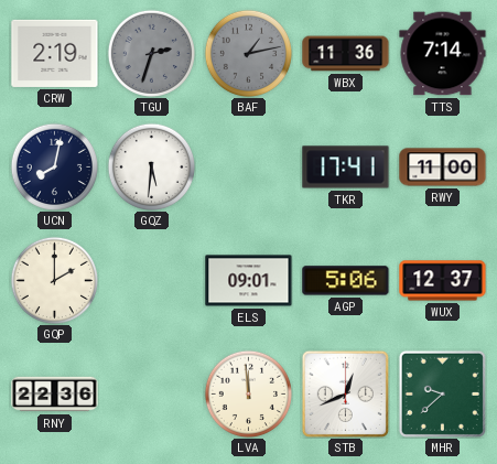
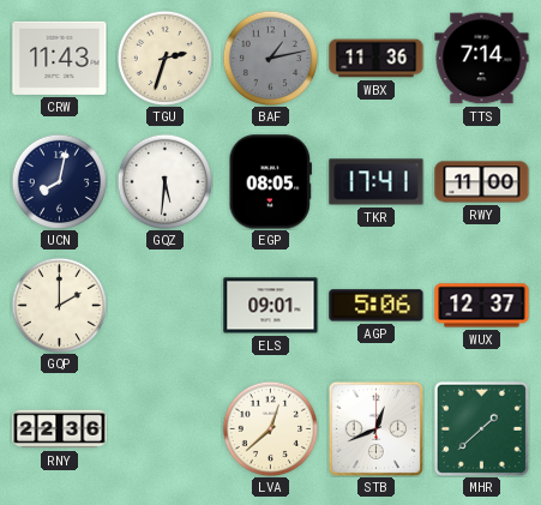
CRW: 2:19 -> 11:43 (60, 58)
TGU dial: grey -> cream (164, 58)
EGP: none -> 08:05 (270, 182)
LVA: 11:59 -> 12:38 (270, 428)
MHR: 9:38 -> 1:38 (481, 428)
